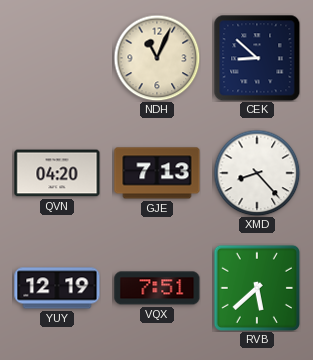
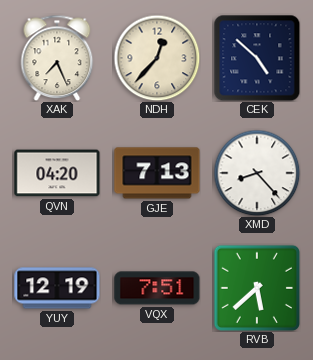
XAK: none -> 7:26 (57, 58)
NDH: 11:04 -> 12:37 (157, 58)
CEK: 8:52 -> 4:52 (257, 58)
